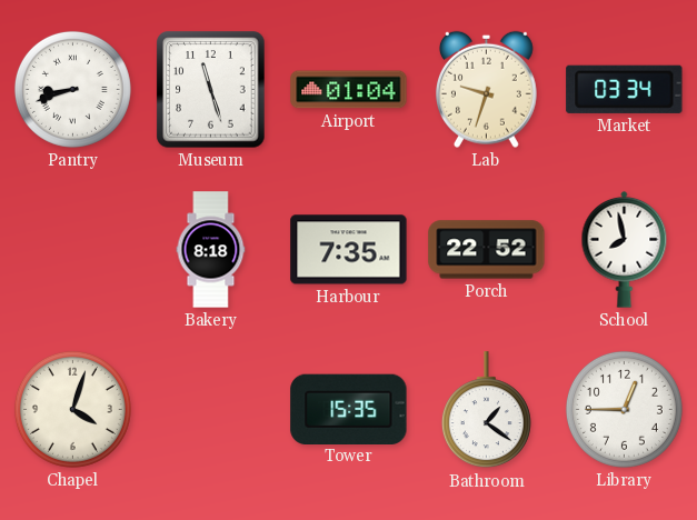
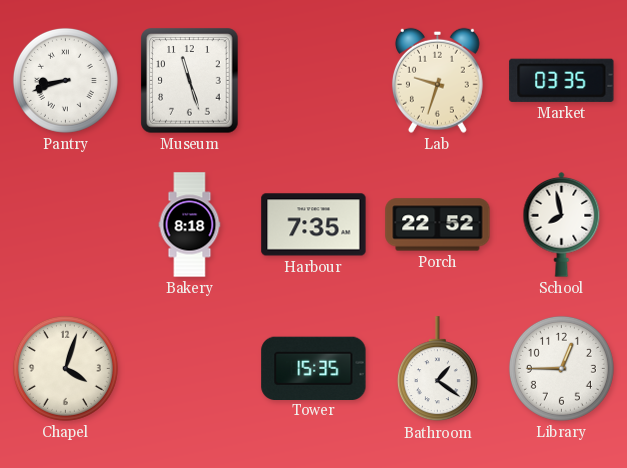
Airport: 01:04 -> none (349, 90)
Market: 03:34 -> 03:35 (562, 80)
